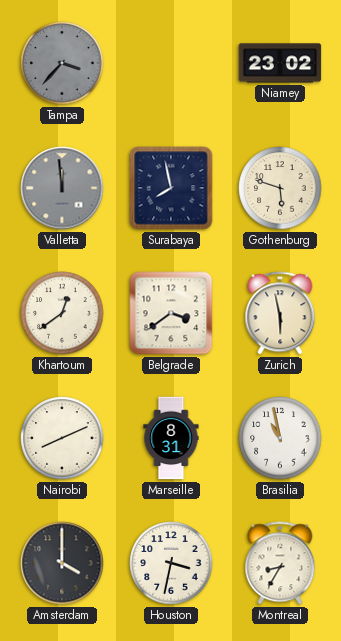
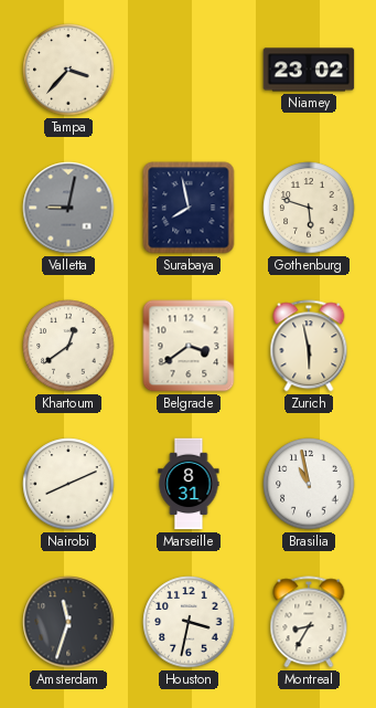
Tampa dial: grey -> cream (68, 70)
Valletta: 11:59 -> 9:02 (68, 208)
Amsterdam: 4:00 -> 11:33 (68, 622)
